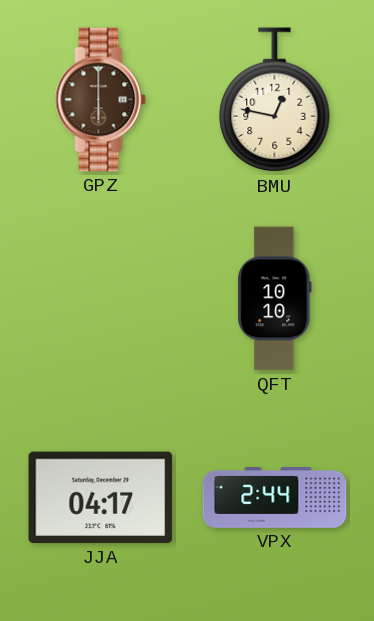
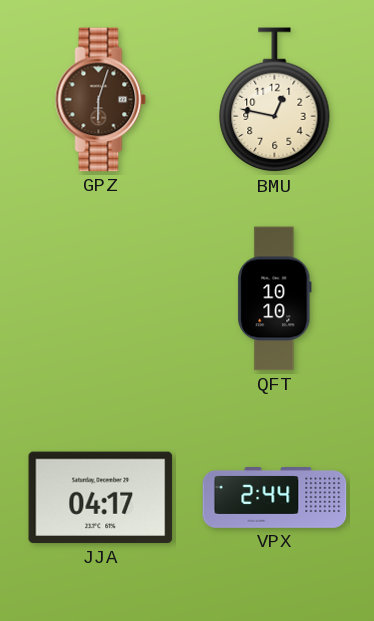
GPZ: 6:00 -> 6:03 (101, 100)
